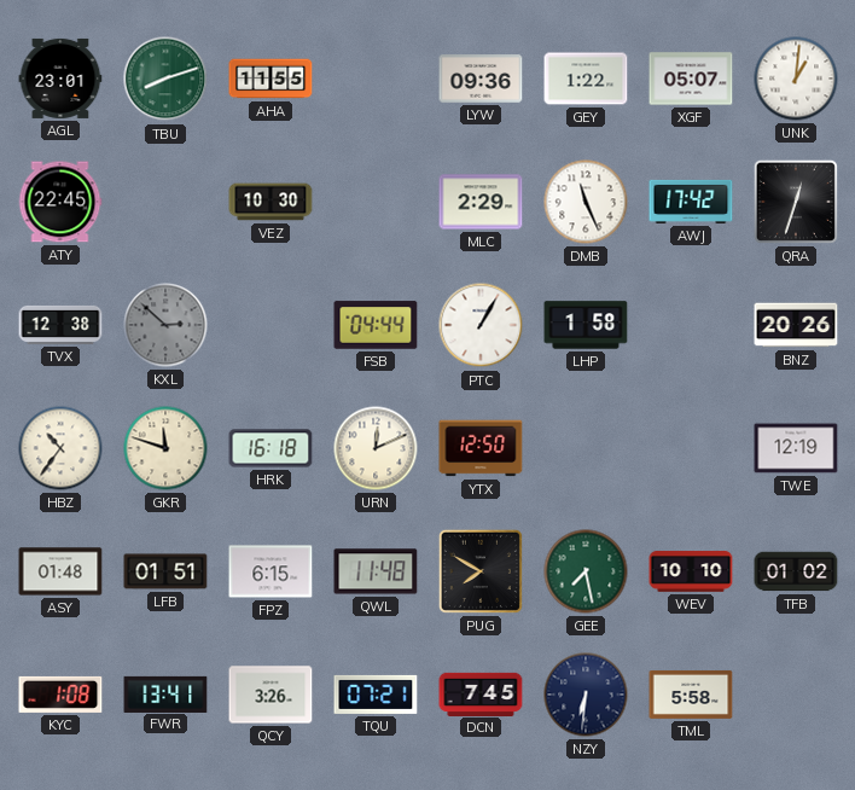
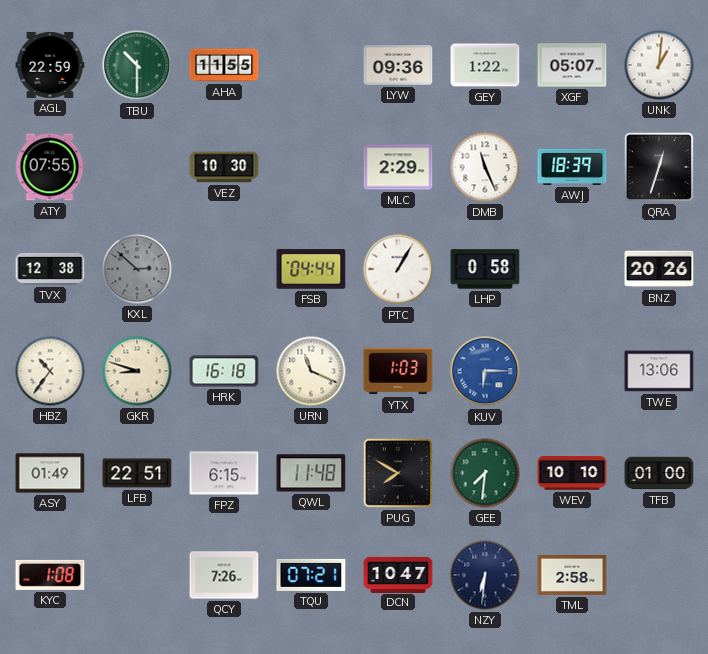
AGL: 23:01 -> 22:59 (50, 65)
TBU: 8:12 -> 10:30 (137, 65)
ATY: 22:45 -> 07:55 (50, 167)
AWJ: 17:42 -> 18:39 (572, 167)
LHP: 1:58 -> 0:58 (485, 269)
GKR: 11:48 -> 8:48 (137, 371)
URN: 12:11 -> 11:19 (311, 371)
YTX: 12:50 -> 1:03 (398, 371)
KUV: none -> 6:15 (485, 371)
TWE: 12:19 -> 13:06 (659, 371)
ASY: 01:48 -> 01:49 (50, 473)
LFB: 01:51 -> 22:51 (137, 473)
GEE: 7:28 -> 7:31 (485, 473)
TFB: 01:02 -> 01:00 (659, 473)
FWR: 13:41 -> none (165, 693)
QCY: 3:26 -> 7:26 (224, 575)
DCN: 7:45 -> 10:47 (398, 574)
TML: 5:58 -> 2:58 (572, 575)
